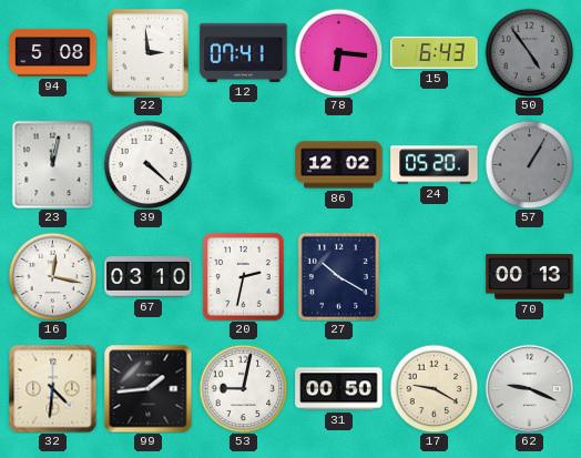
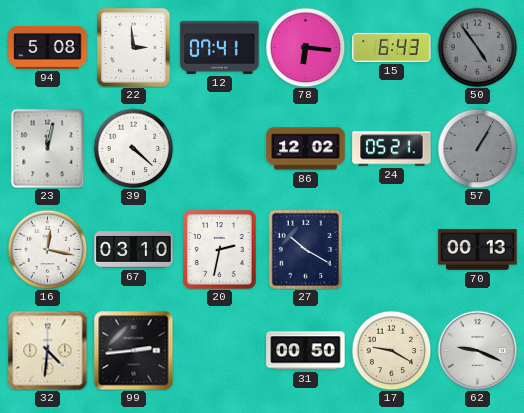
24: 05:20 -> 05:21 (392, 149)
99: 1:44 -> 2:44 (133, 350)
53: 9:02 -> none (243, 388)
